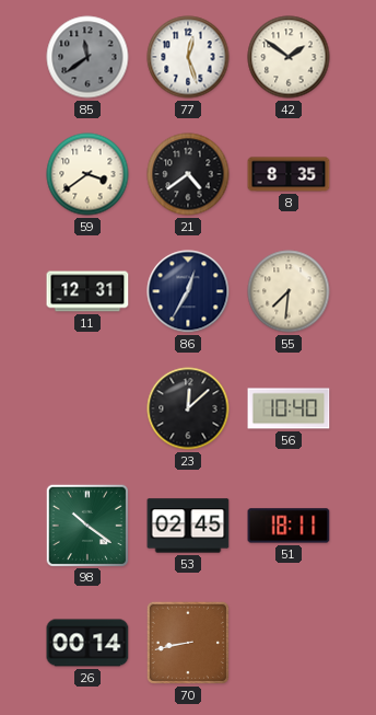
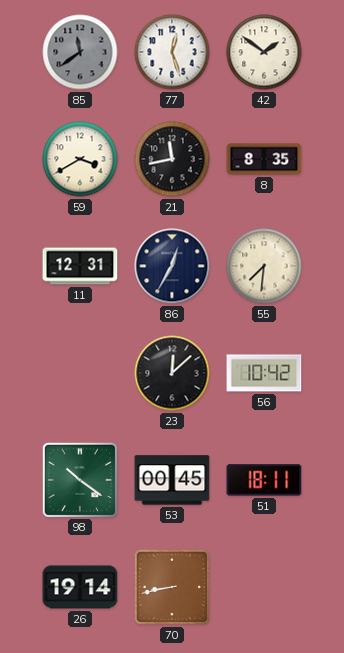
59: 3:39 -> 3:40 (80, 159)
21: 4:39 -> 11:43 (172, 159)
56: 10:40 -> 10:42 (264, 373)
53: 02:45 -> 00:45 (172, 480)
26: 00:14 -> 19:14 (80, 587)
